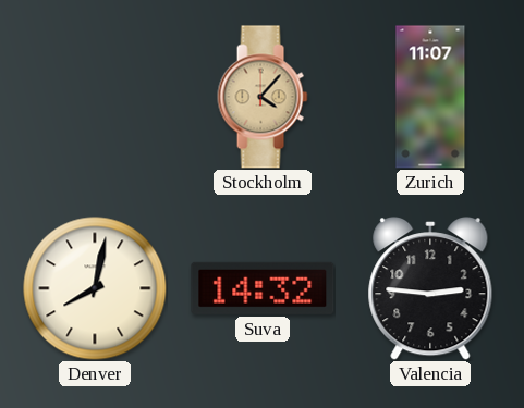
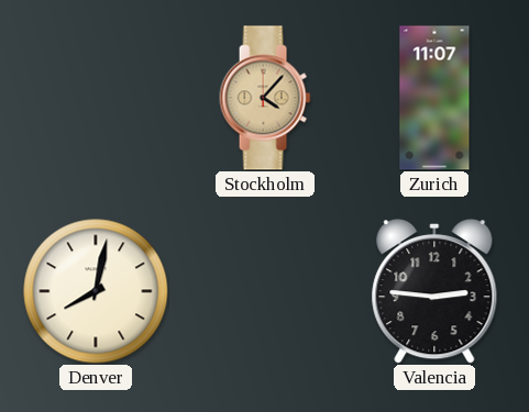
Suva: 14:32 -> none (263, 288)
